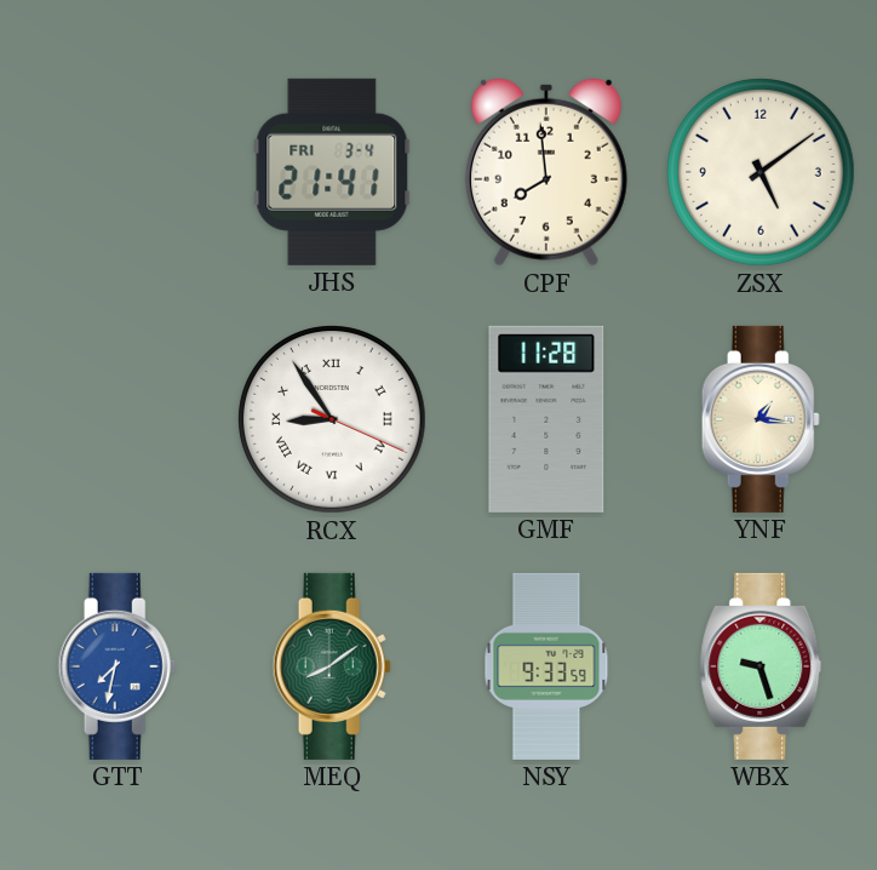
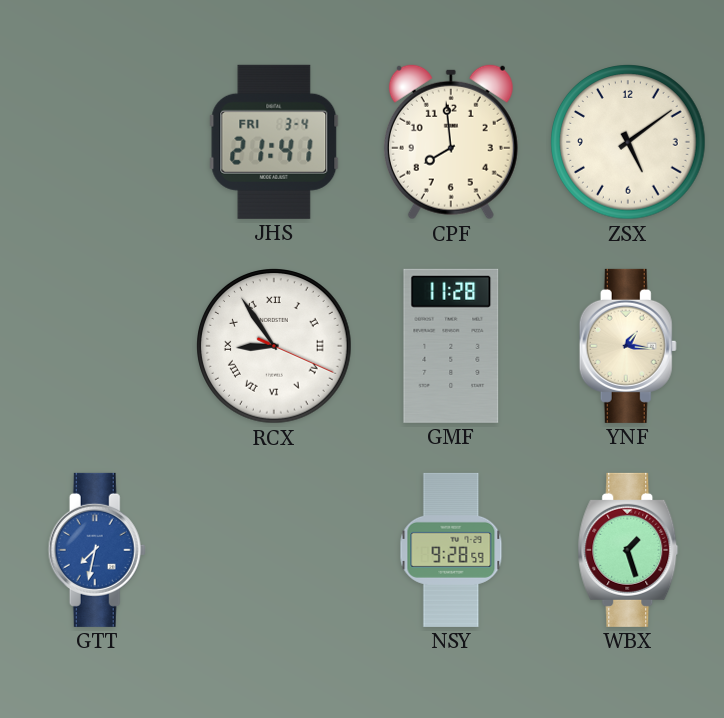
MEQ: 8:09 -> none (332, 666)
NSY: 9:33 -> 9:28 (451, 550)
WBX: 9:27 -> 1:27 (628, 550)
